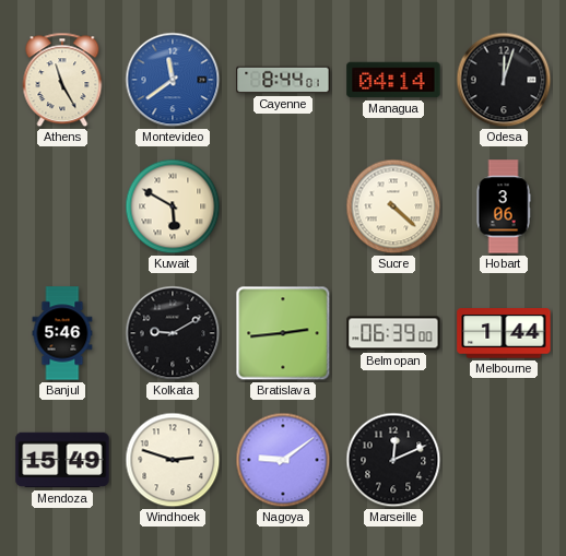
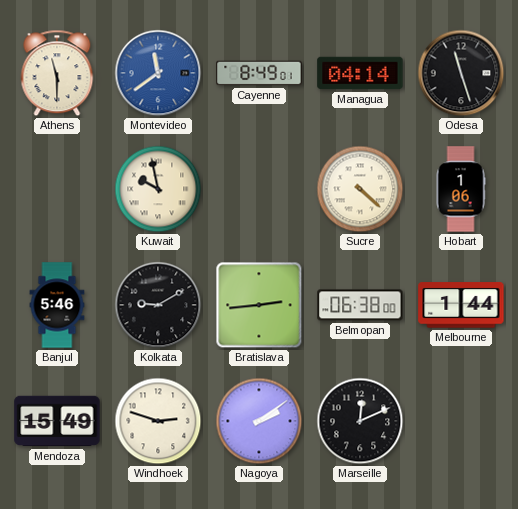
Athens: 11:25 -> 11:30 (57, 73)
Cayenne: 8:44 -> 8:49 (259, 73)
Odesa: 12:03 -> 11:27 (461, 73)
Kuwait: 5:50 -> 9:58 (158, 189)
Hobart: 3:06 -> 1:06 (461, 189)
Belmopan: 06:39 -> 06:38 (360, 305)
Nagoya: 9:09 -> 2:09 (259, 421)
